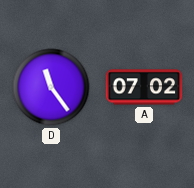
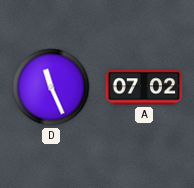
D: 11:24 -> 11:26 (51, 87)
